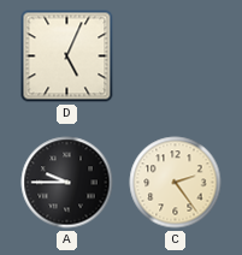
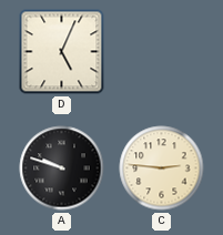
A: 9:45 -> 9:48 (62, 168)
C: 2:24 -> 2:46 (162, 168)
